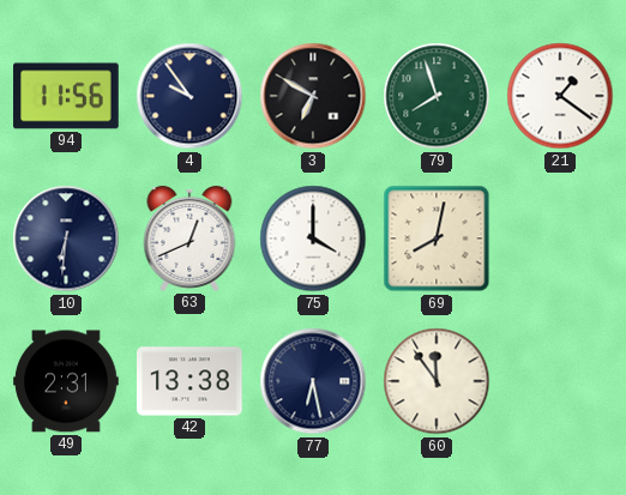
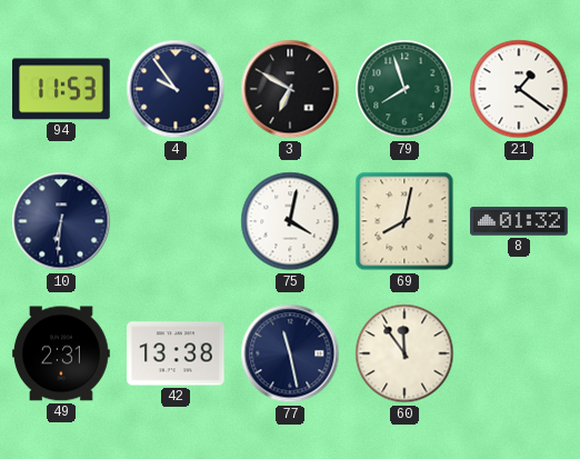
94: 11:56 -> 11:53 (62, 89)
63: 12:41 -> none (189, 239)
75: 4:00 -> 4:02 (290, 221)
8: none -> 01:32 (519, 221)
77: 6:28 -> 11:28 (290, 353)
